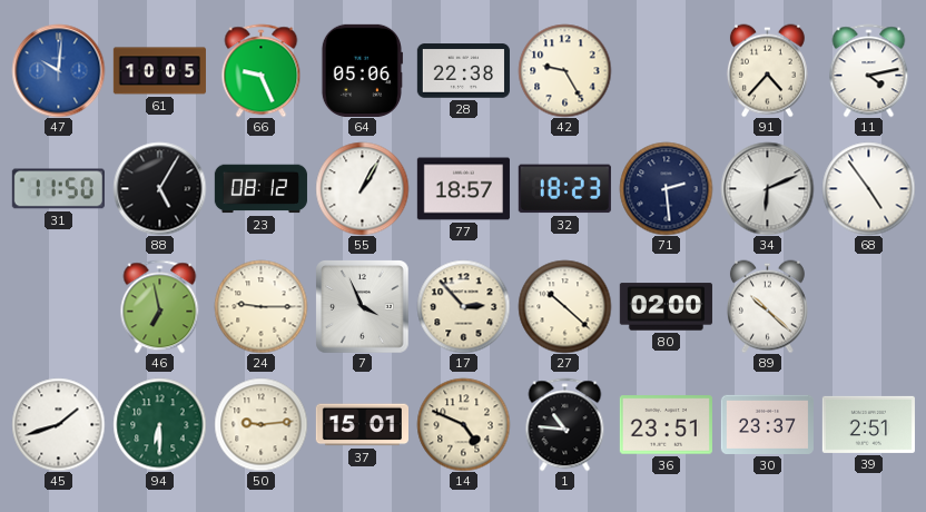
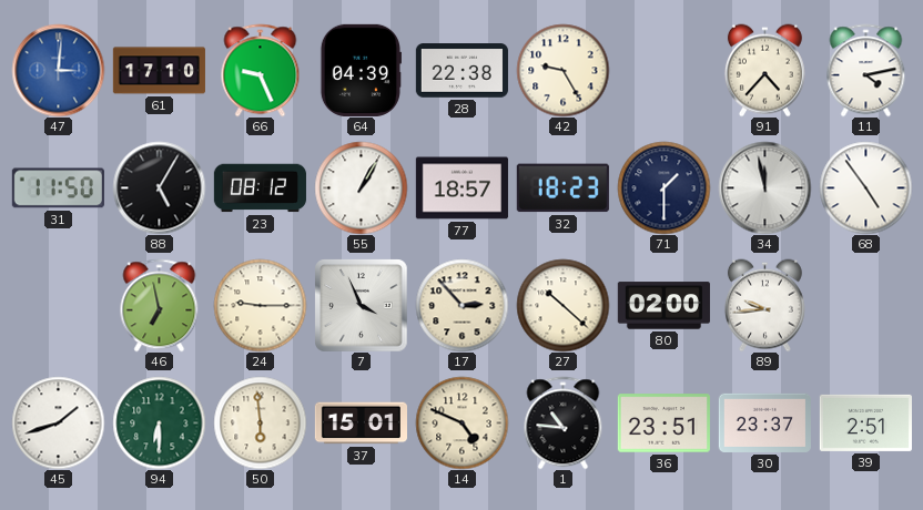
47: 10:01 -> 3:01 (58, 70)
61: 10:05 -> 17:10 (159, 71)
64: 05:06 -> 04:39 (361, 70)
71: 2:29 -> 1:30 (663, 187)
34: 6:11 -> 11:58 (764, 187)
89: 10:22 -> 9:44 (764, 305)
50: 9:14 -> 5:59 (260, 422)
